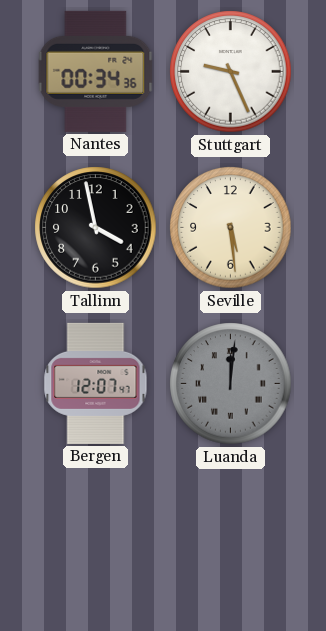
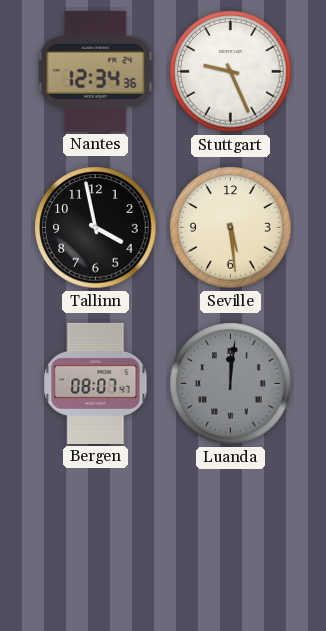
Nantes: 00:34 -> 12:34 (96, 71)
Bergen: 12:07 -> 08:07 (96, 383)
